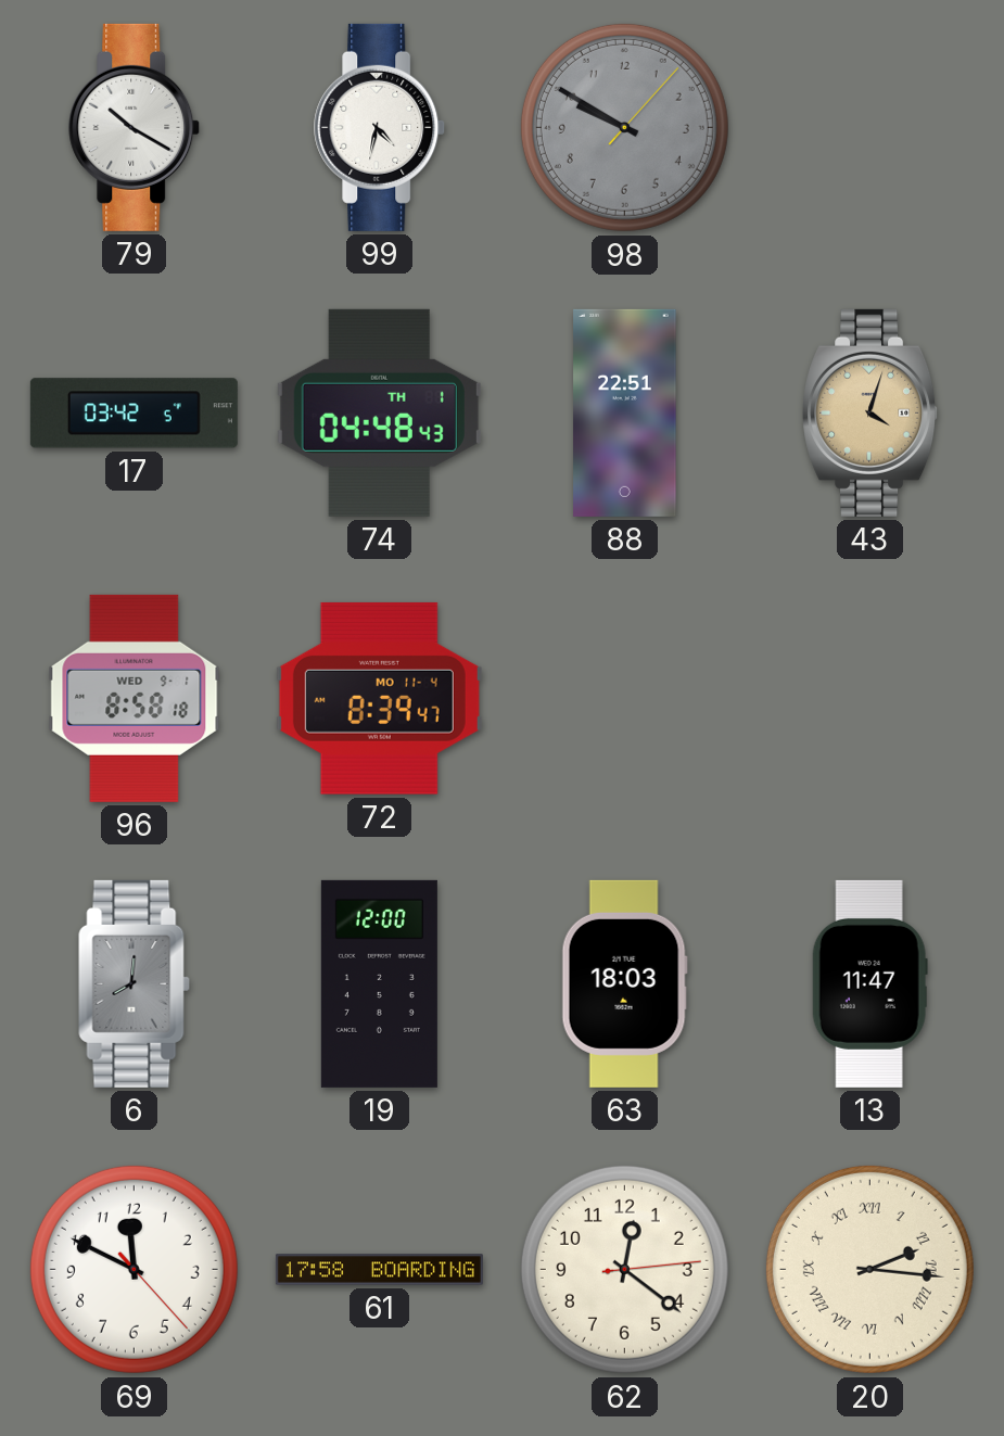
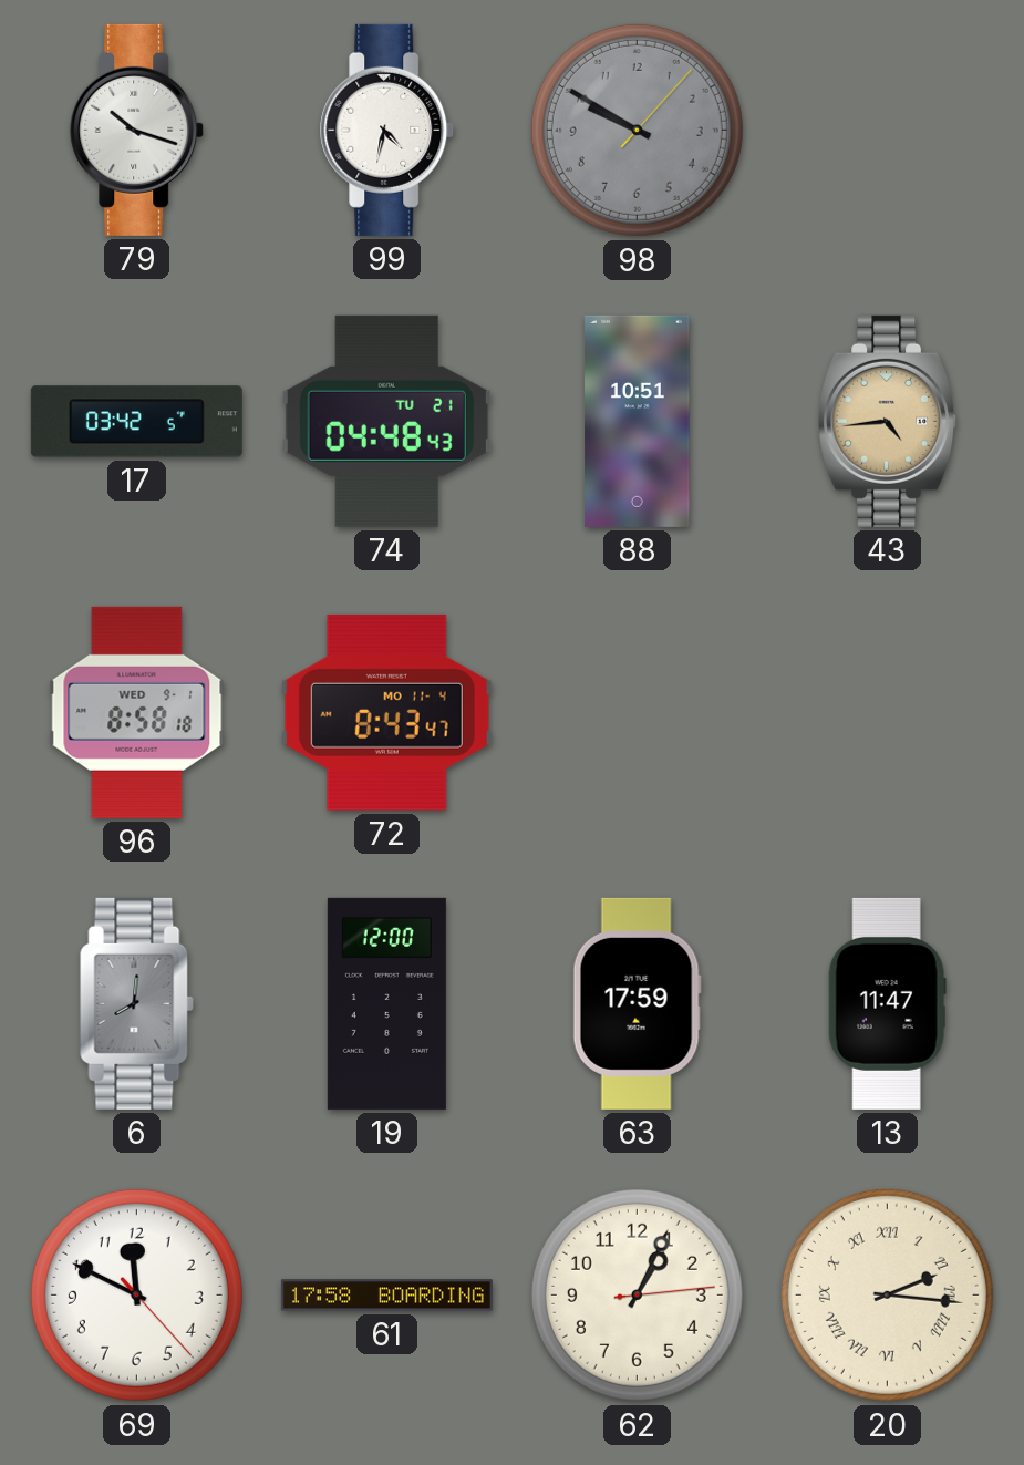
79: 10:20 -> 10:18 (137, 130)
74 date: TH 1 -> TU 21 (386, 421)
88: 22:51 -> 10:51 (638, 421)
43: 4:03 -> 4:44 (888, 421)
72: 8:39 -> 8:43 (386, 712)
63: 18:03 -> 17:59 (637, 1003)
62: 12:21 -> 1:04 (637, 1294)
